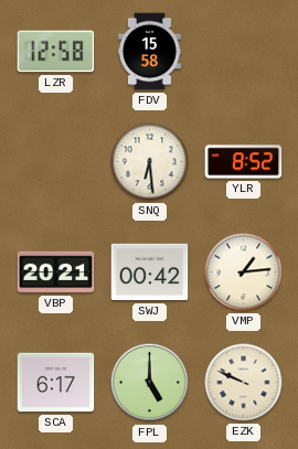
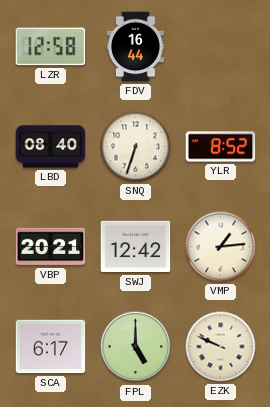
FDV: 15:58 -> 16:44 (136, 47)
LBD: none -> 08:40 (51, 147)
SNQ: 6:29 -> 6:33 (136, 147)
SWJ: 00:42 -> 12:42 (136, 247)
